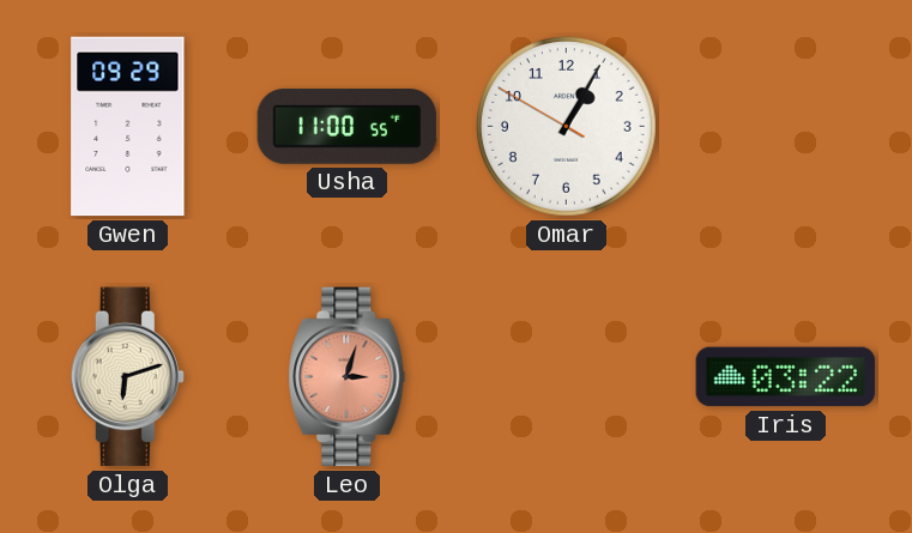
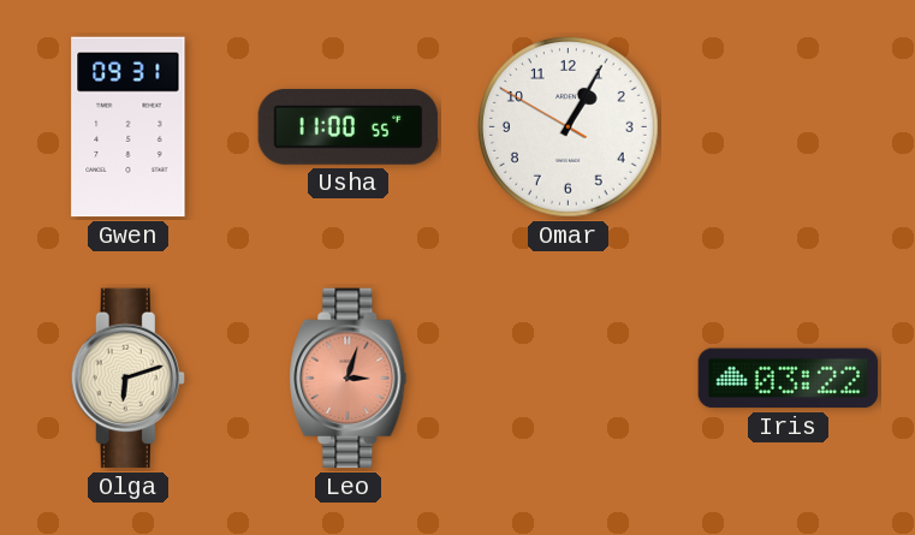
Gwen: 09:29 -> 09:31 (129, 127)
